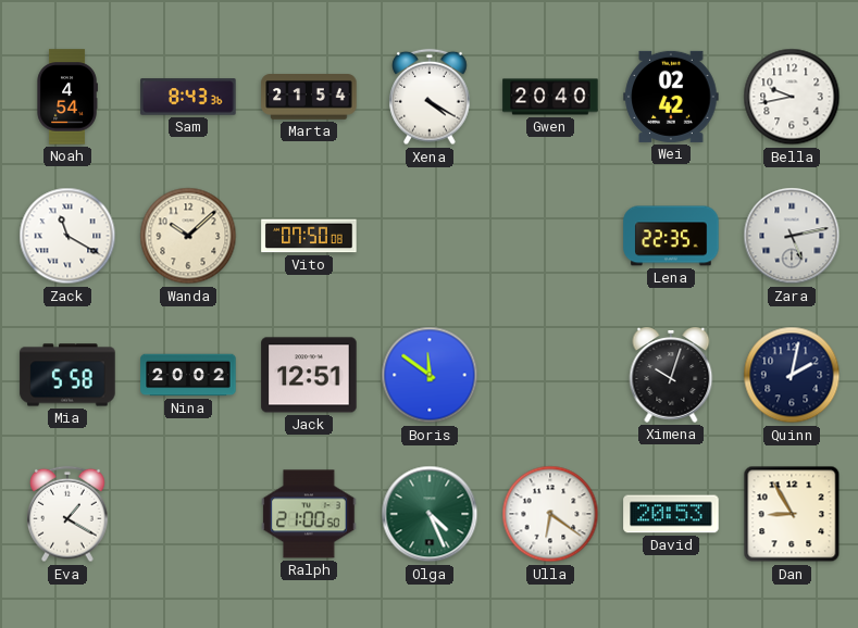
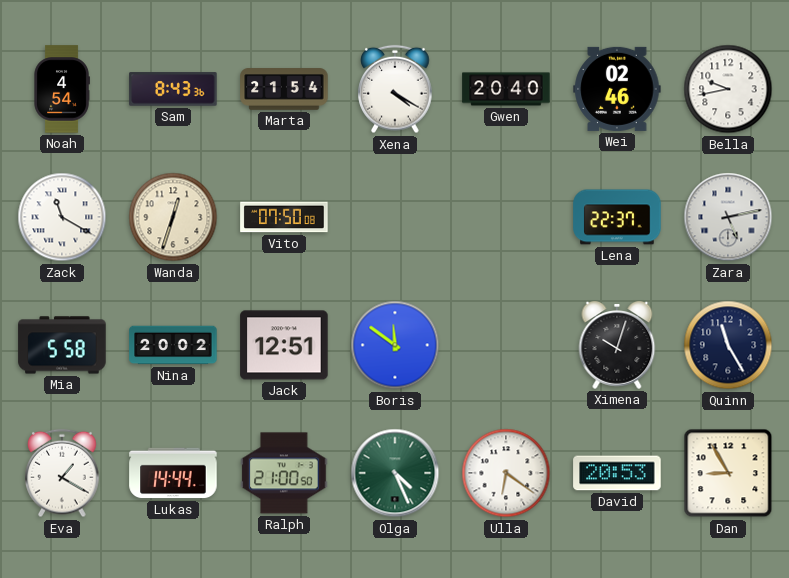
Wei: 02:42 -> 02:46 (617, 89)
Wanda: 10:08 -> 12:33 (173, 217)
Lena: 22:35 -> 22:37 (617, 217)
Quinn: 2:02 -> 11:25 (728, 345)
Lukas: none -> 14:44 (173, 473)
